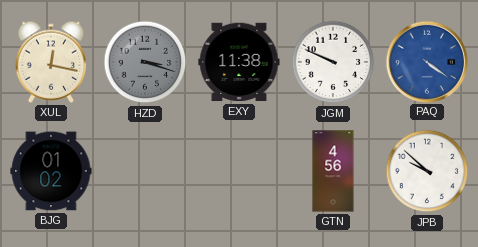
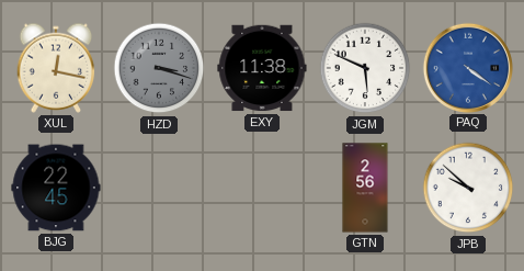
JGM: 9:49 -> 5:49 (365, 68)
BJG: 01:02 -> 22:45 (56, 188)
GTN: 4:56 -> 2:56 (365, 188)
